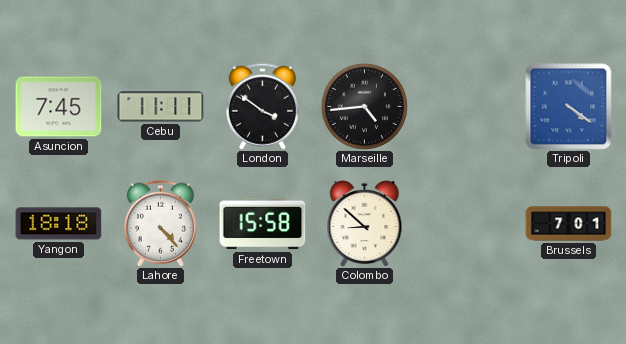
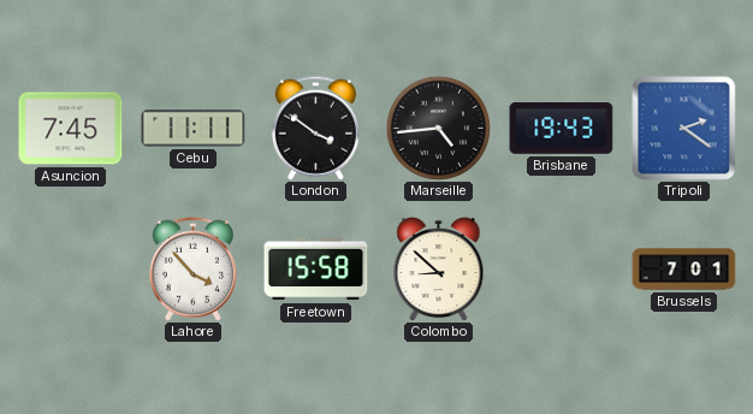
Brisbane: none -> 19:43 (562, 129)
Tripoli: 4:21 -> 2:21 (684, 129)
Yangon: 18:18 -> none (59, 224)
Lahore: 4:23 -> 3:53 (192, 268)
